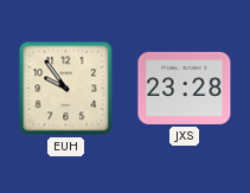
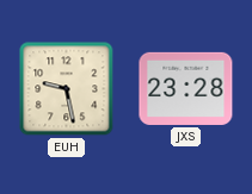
EUH: 9:54 -> 9:28 (67, 89)
